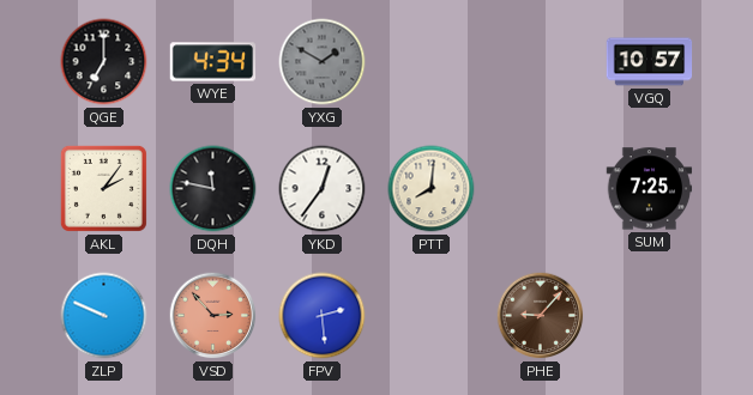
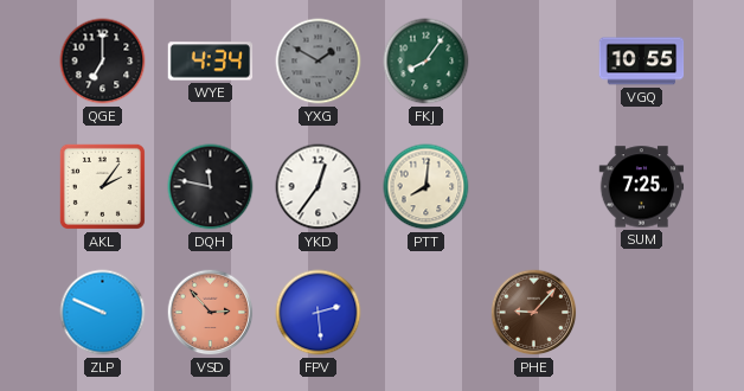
FKJ: none -> 8:06 (426, 62)
VGQ: 10:57 -> 10:55 (642, 62)
